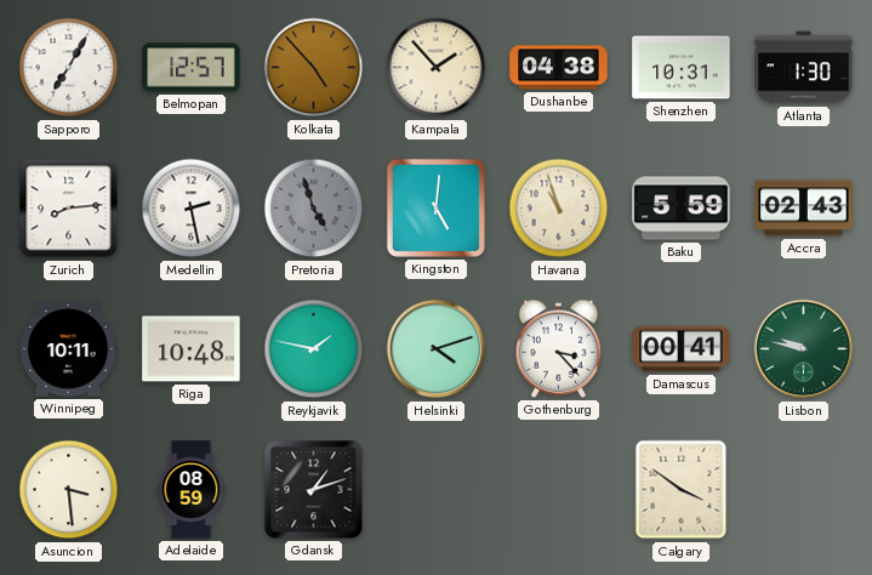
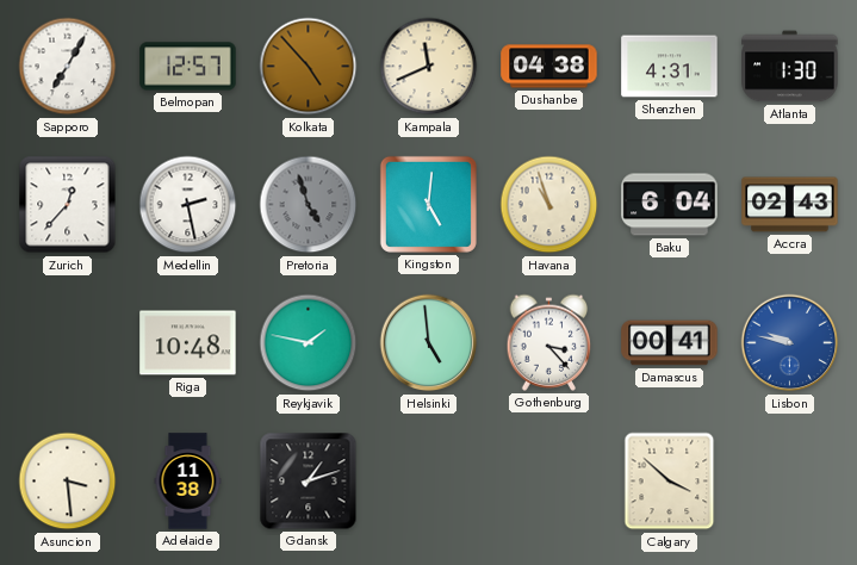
Kampala: 1:53 -> 11:41 (429, 67)
Shenzhen: 10:31 -> 4:31 (670, 67)
Zurich: 8:14 -> 12:37 (68, 205)
Baku: 5:59 -> 6:04 (670, 205)
Winnipeg: 10:11 -> none (68, 349)
Helsinki: 4:12 -> 4:59 (429, 343)
Lisbon dial: green -> blue (790, 343)
Adelaide: 08:59 -> 11:38 (188, 482)
Calgary: 3:51 -> 3:52 (670, 482)
